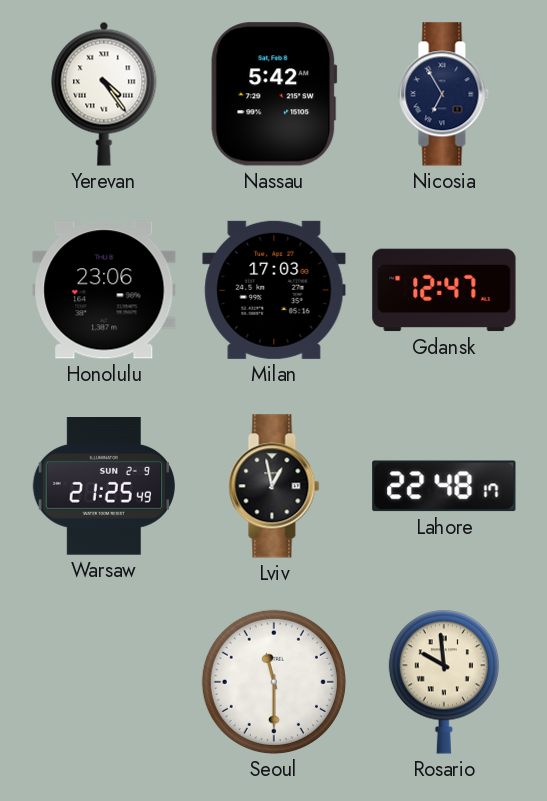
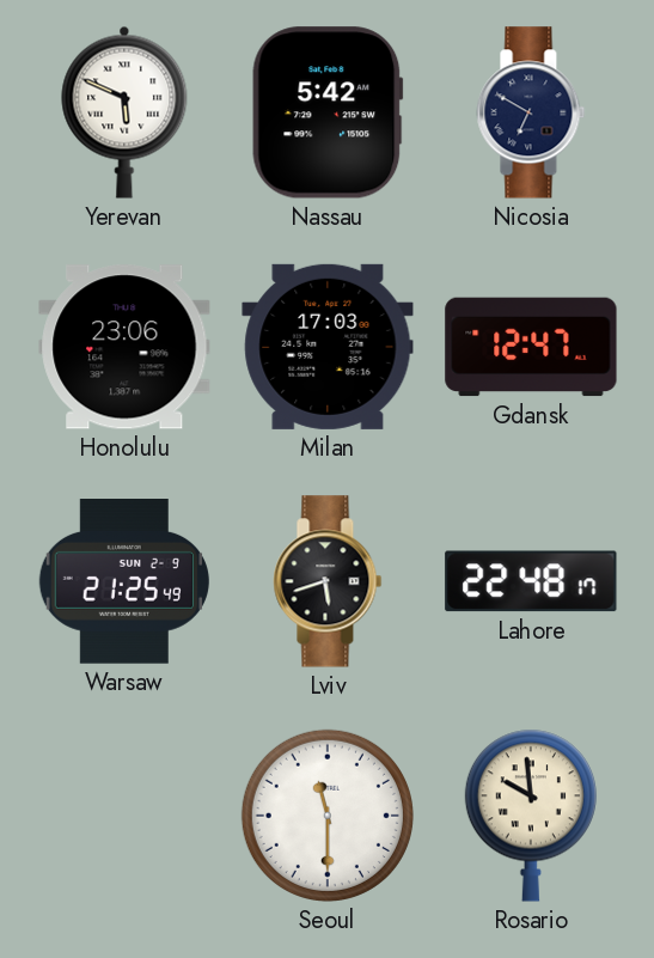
Yerevan: 4:24 -> 5:49 (124, 112)
Nicosia: 6:55 -> 6:50 (531, 112)
Lviv: 12:58 -> 5:42 (328, 581)
